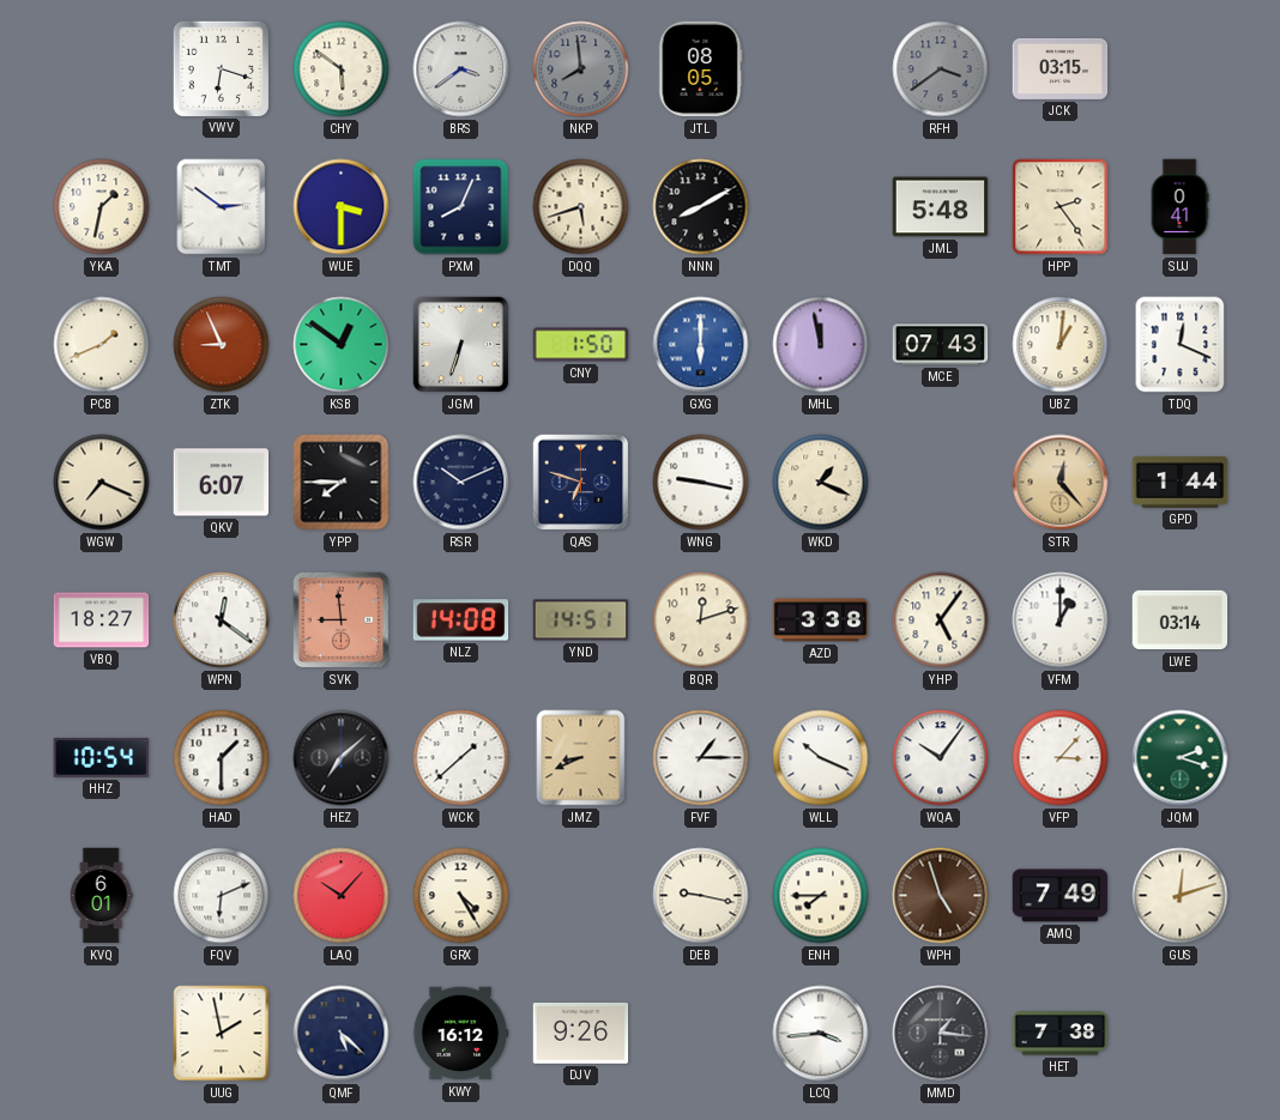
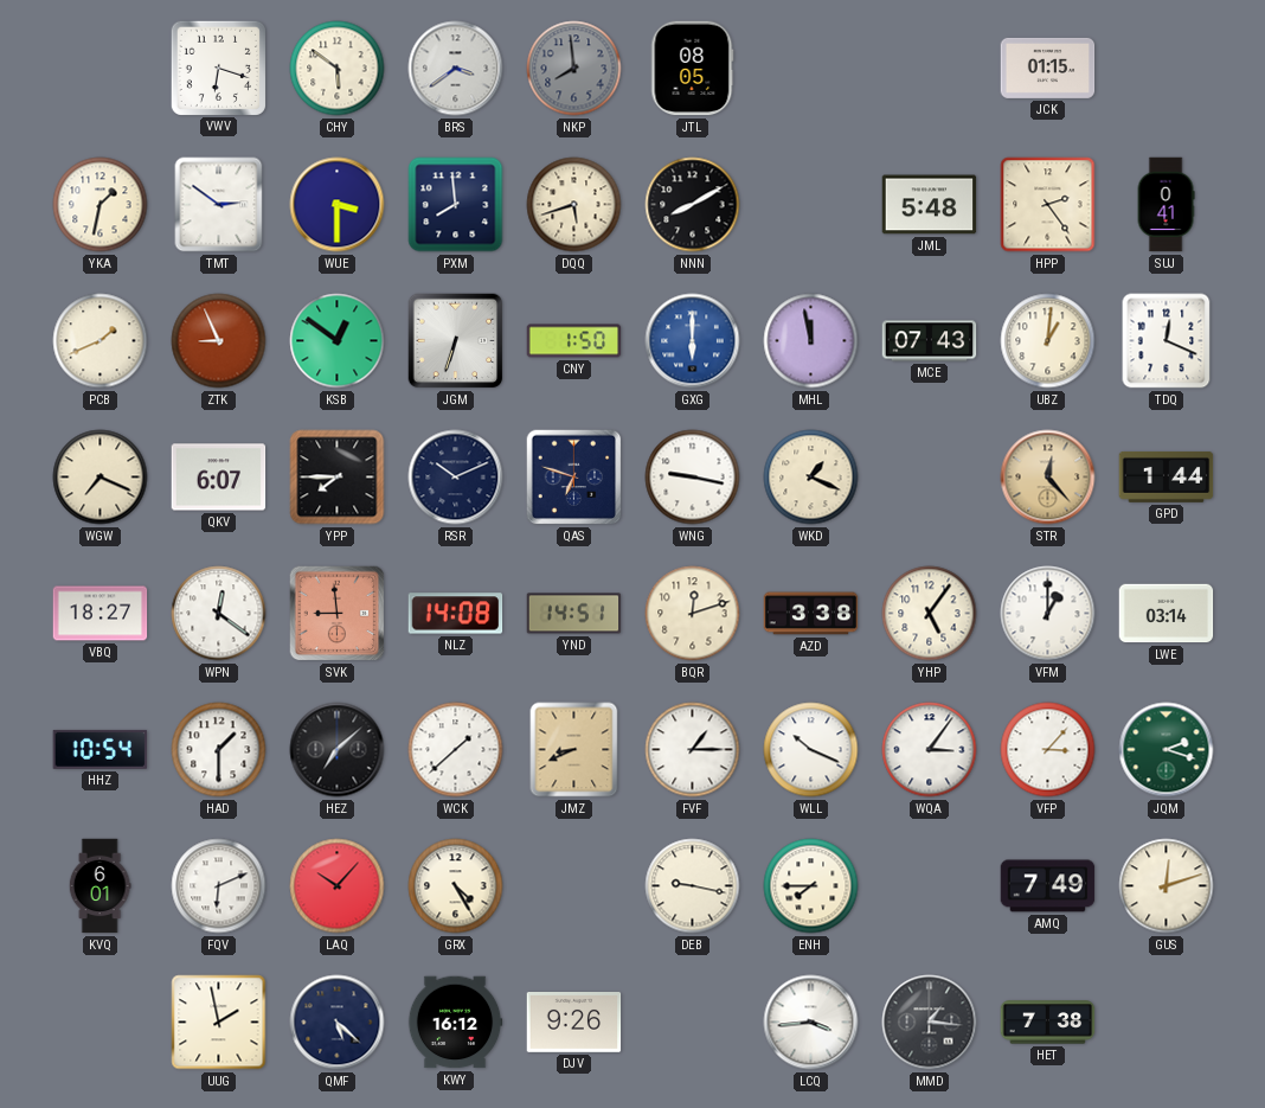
RFH: 3:39 -> none (941, 69)
JCK: 03:15 -> 01:15 (1048, 68)
PXM: 8:04 -> 7:59 (456, 205)
WQA: 10:06 -> 3:06 (930, 750)
WPH: 4:57 -> none (941, 896)
